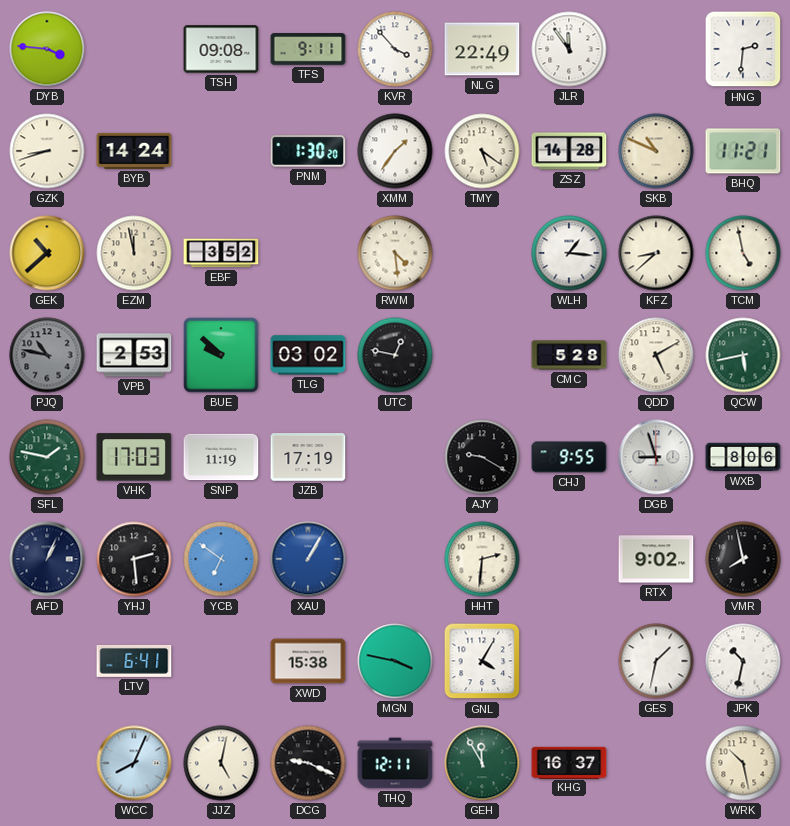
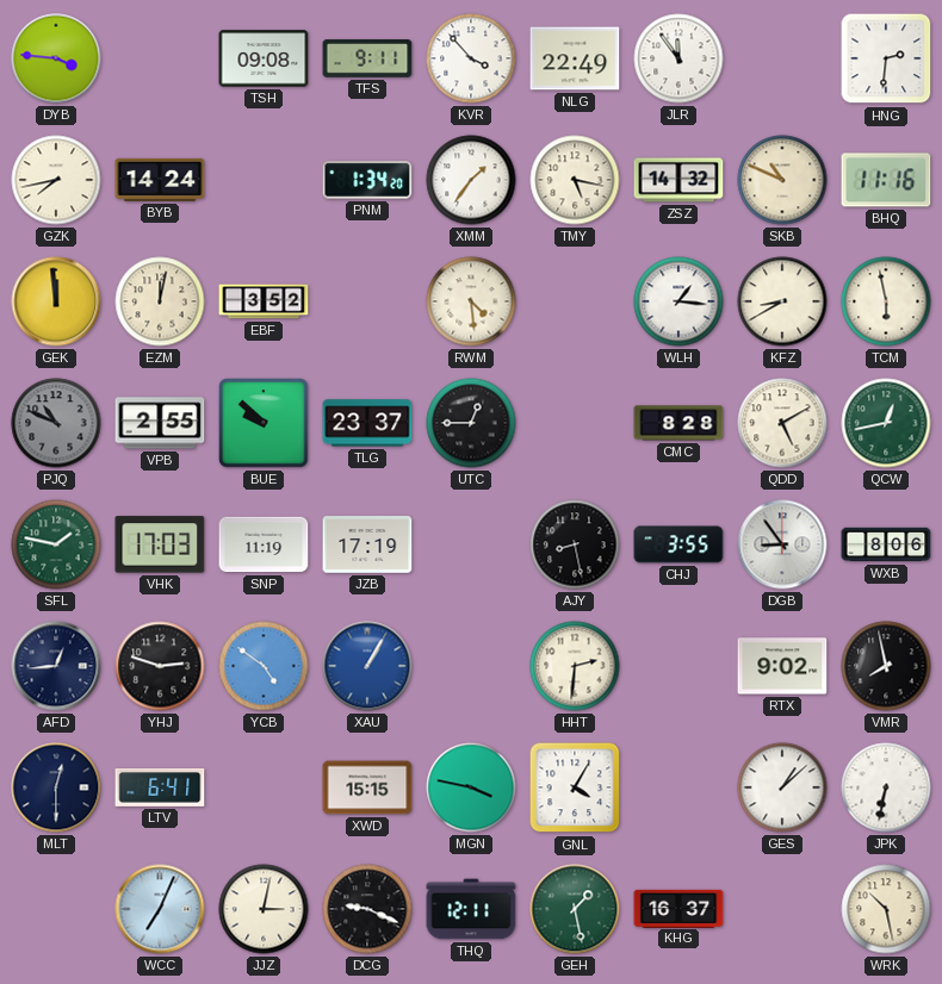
GZK: 8:42 -> 7:43 (56, 180)
PNM: 1:30 -> 1:34 (367, 180)
TMY: 5:21 -> 5:17 (575, 180)
ZSZ: 14:28 -> 14:32 (678, 180)
BHQ: 11:21 -> 11:16 (886, 180)
GEK: 10:38 -> 11:59 (56, 301)
EZM: 11:58 -> 12:02 (160, 301)
KFZ: 8:38 -> 8:40 (782, 301)
TCM: 4:58 -> 5:58 (886, 301)
PJQ: 10:47 -> 10:49 (56, 423)
VPB: 2:53 -> 2:55 (160, 423)
TLG: 03:02 -> 23:37 (367, 423)
UTC: 12:47 -> 12:45 (471, 423)
CMC: 5:28 -> 8:28 (678, 423)
QCW: 5:43 -> 12:43 (886, 423)
AJY: 9:20 -> 8:28 (575, 544)
CHJ: 9:55 -> 3:55 (678, 544)
DGB: 8:57 -> 8:54 (782, 544)
AFD: 1:04 -> 12:44 (56, 666)
YHJ: 2:29 -> 2:48 (160, 666)
YCB: 6:51 -> 4:51 (264, 666)
MLT: none -> 12:30 (56, 787)
XWD: 15:38 -> 15:15 (367, 787)
GES: 1:32 -> 1:08 (782, 787)
JPK: 10:32 -> 6:32 (886, 787)
WCC: 8:04 -> 7:04 (160, 909)
JJZ: 5:02 -> 3:02 (264, 909)
GEH: 11:55 -> 1:28 (575, 909)
